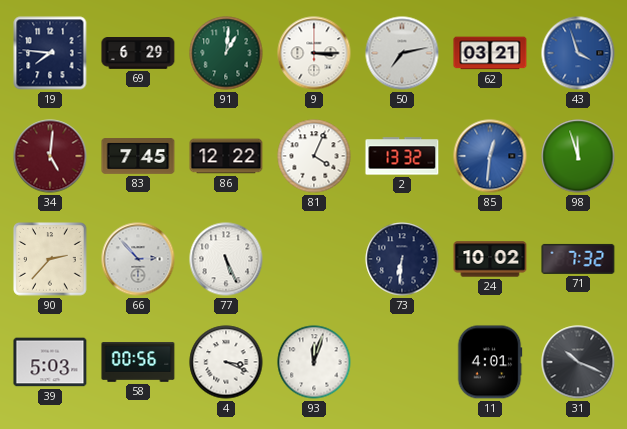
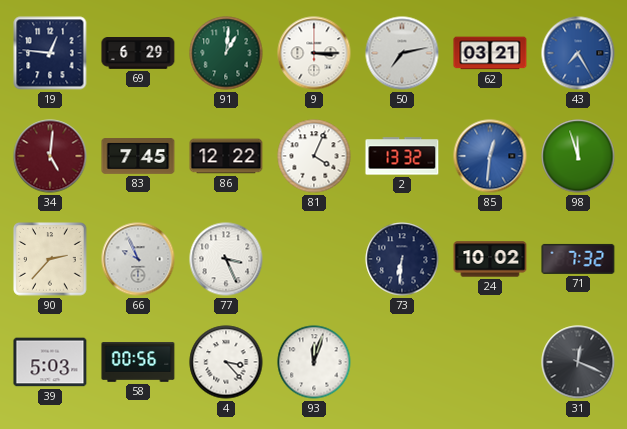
19: 7:46 -> 12:46 (50, 53)
43: 3:57 -> 7:25 (578, 53)
66: 2:53 -> 9:56 (138, 259)
77: 5:26 -> 3:26 (226, 259)
4: 3:19 -> 3:23 (226, 362)
11: 4:01 -> none (490, 362)
31: 10:19 -> 12:19 (578, 362)
